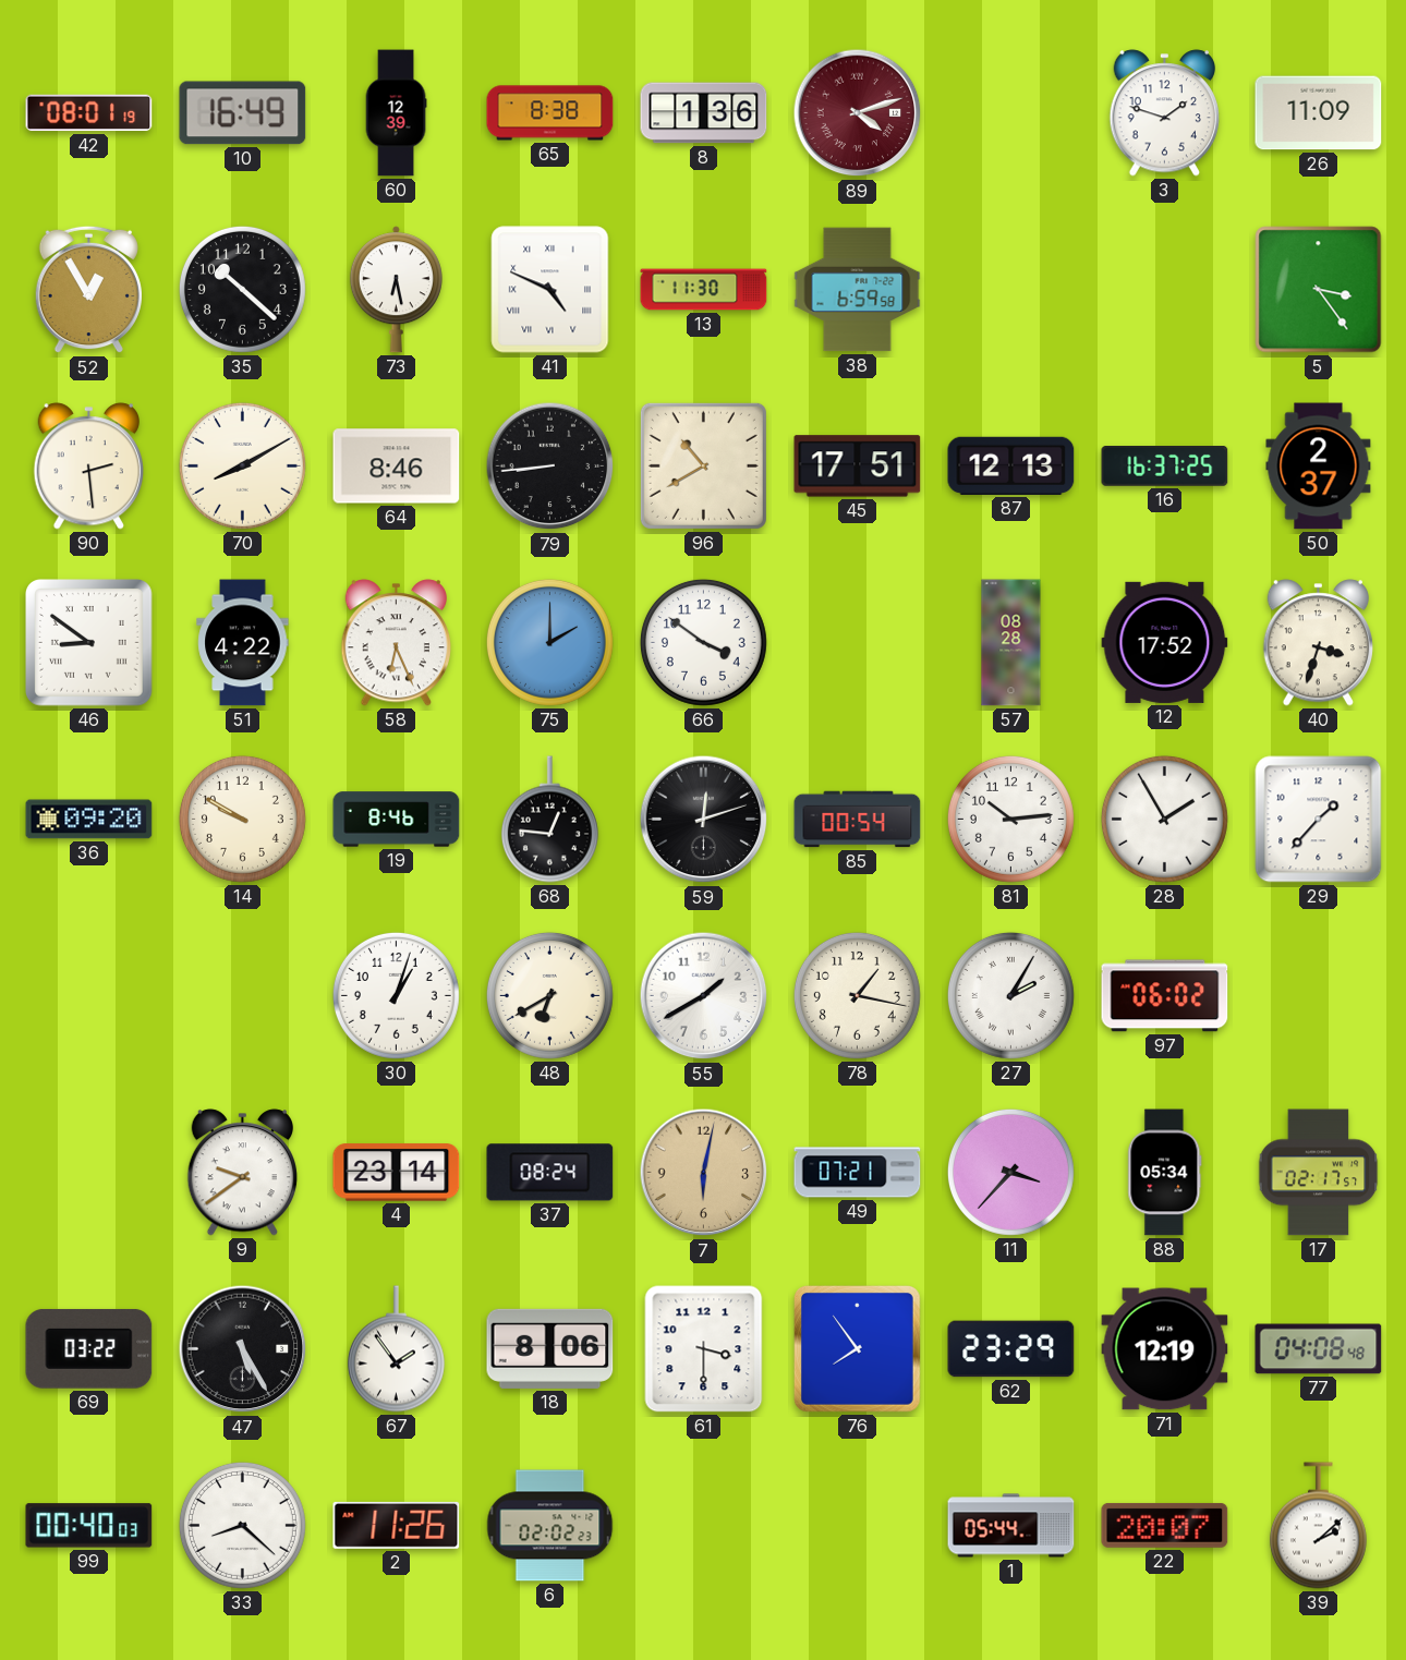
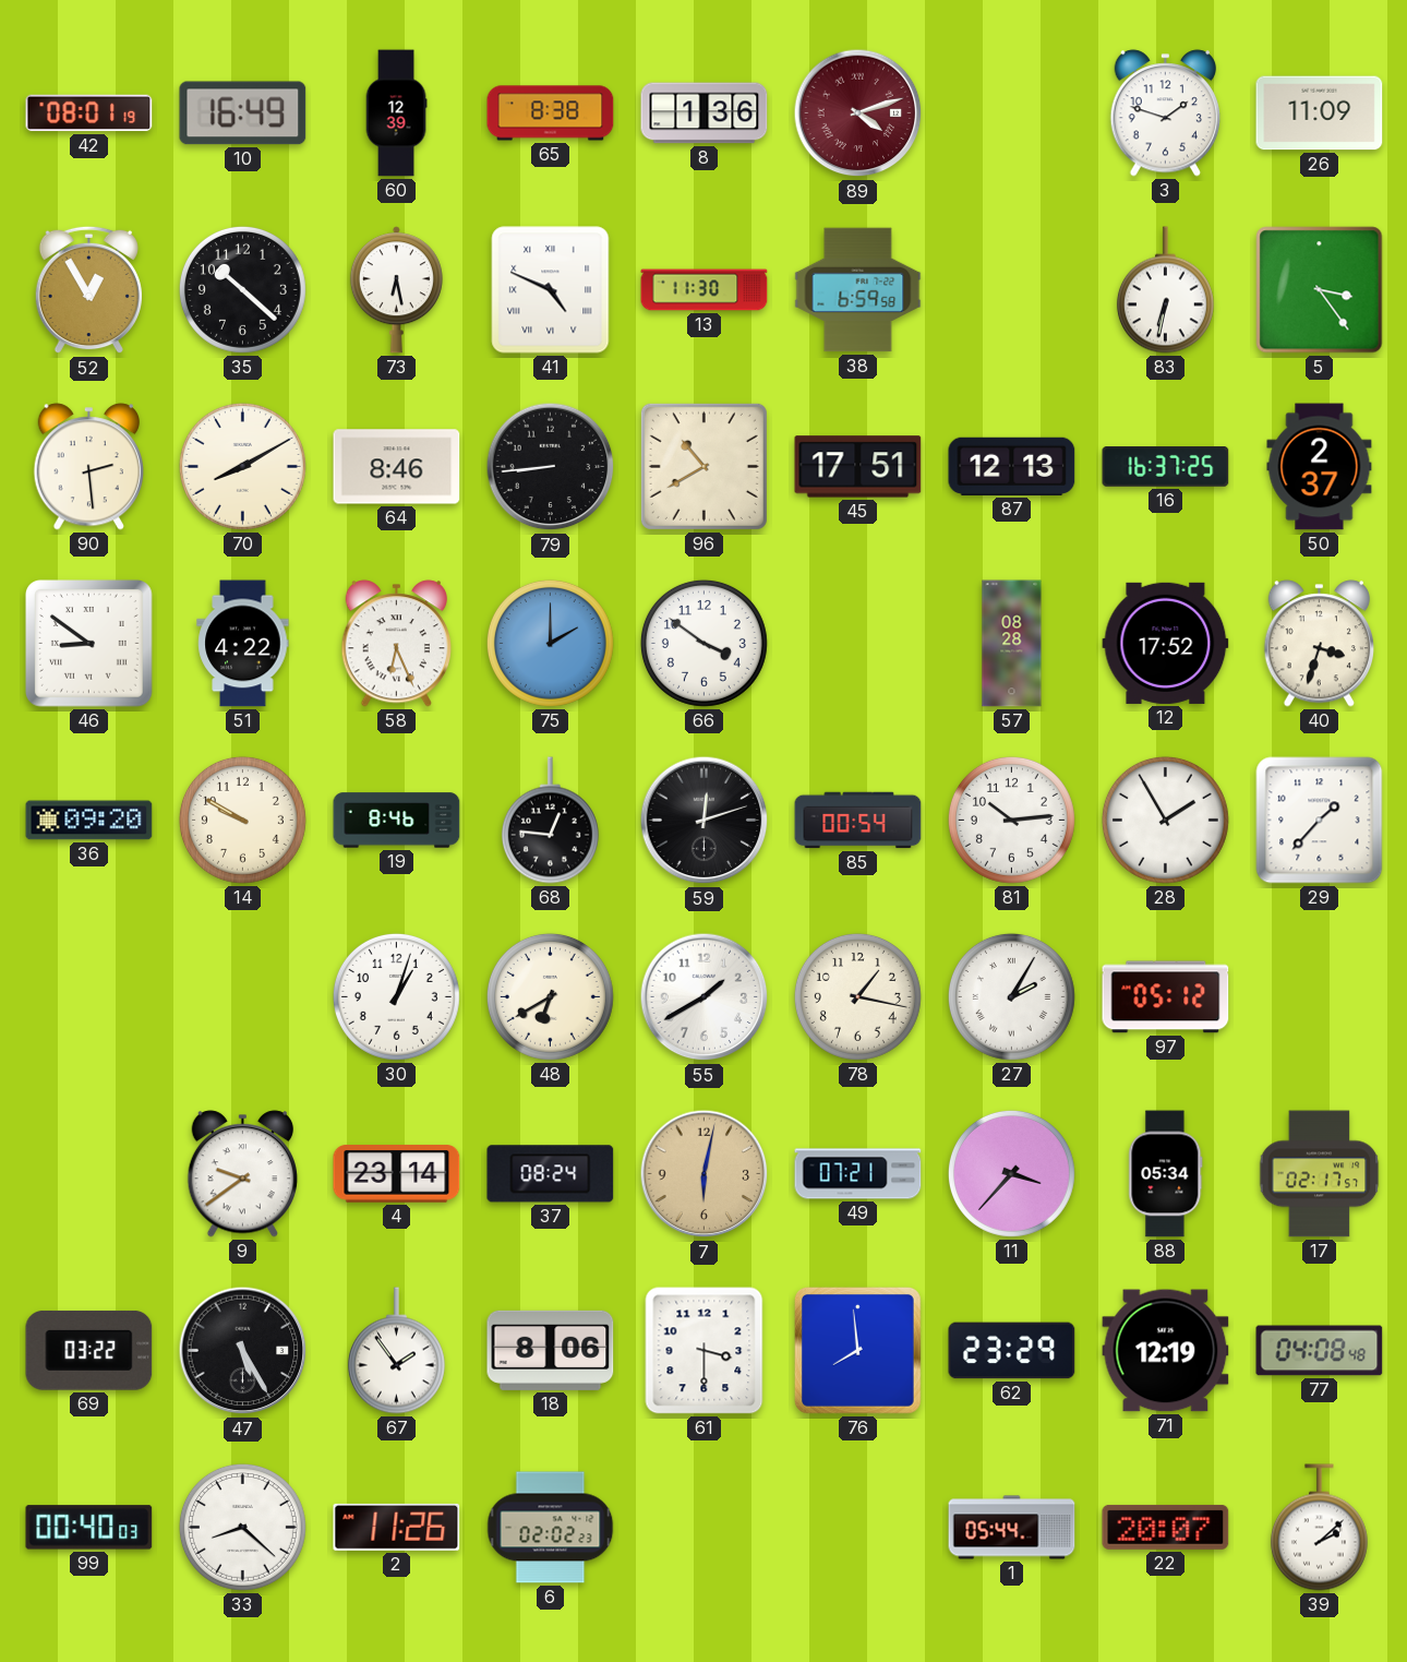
83: none -> 6:32 (1165, 290)
97: 06:02 -> 05:12 (1166, 997)
76: 7:54 -> 7:59 (857, 1350)
